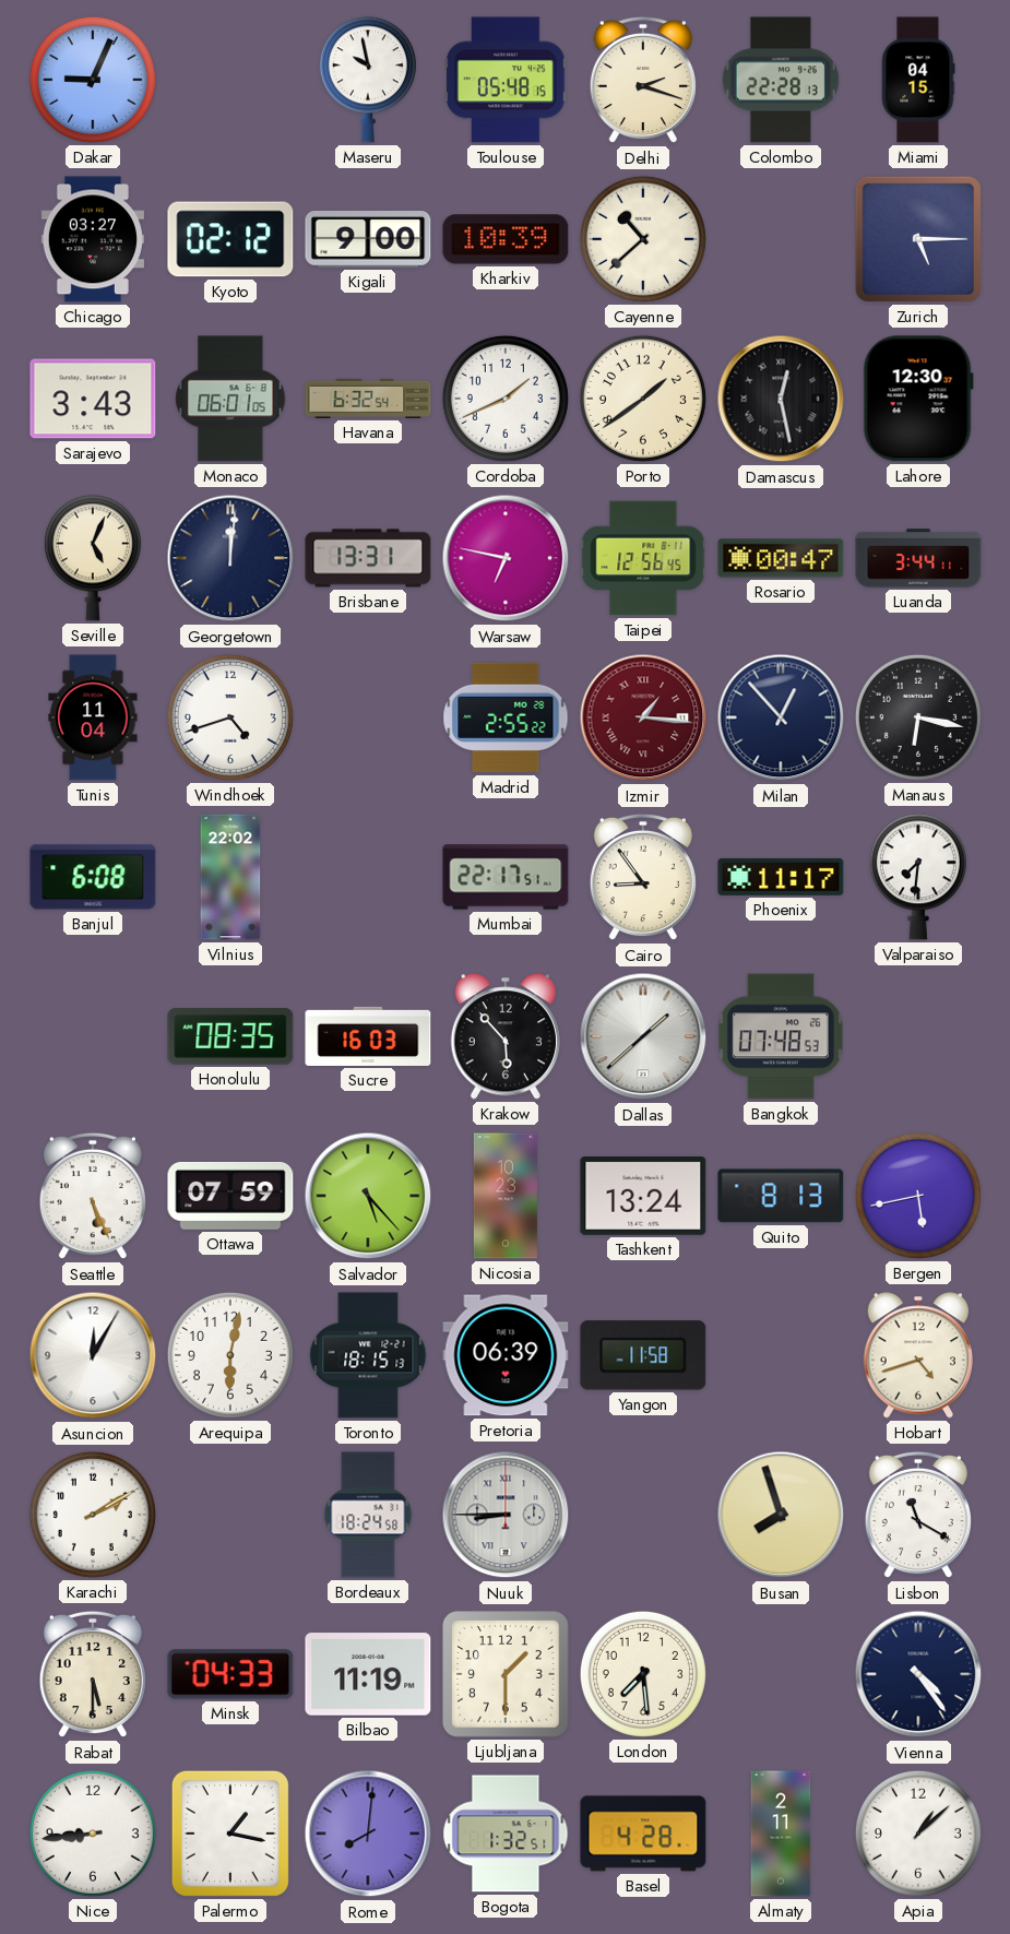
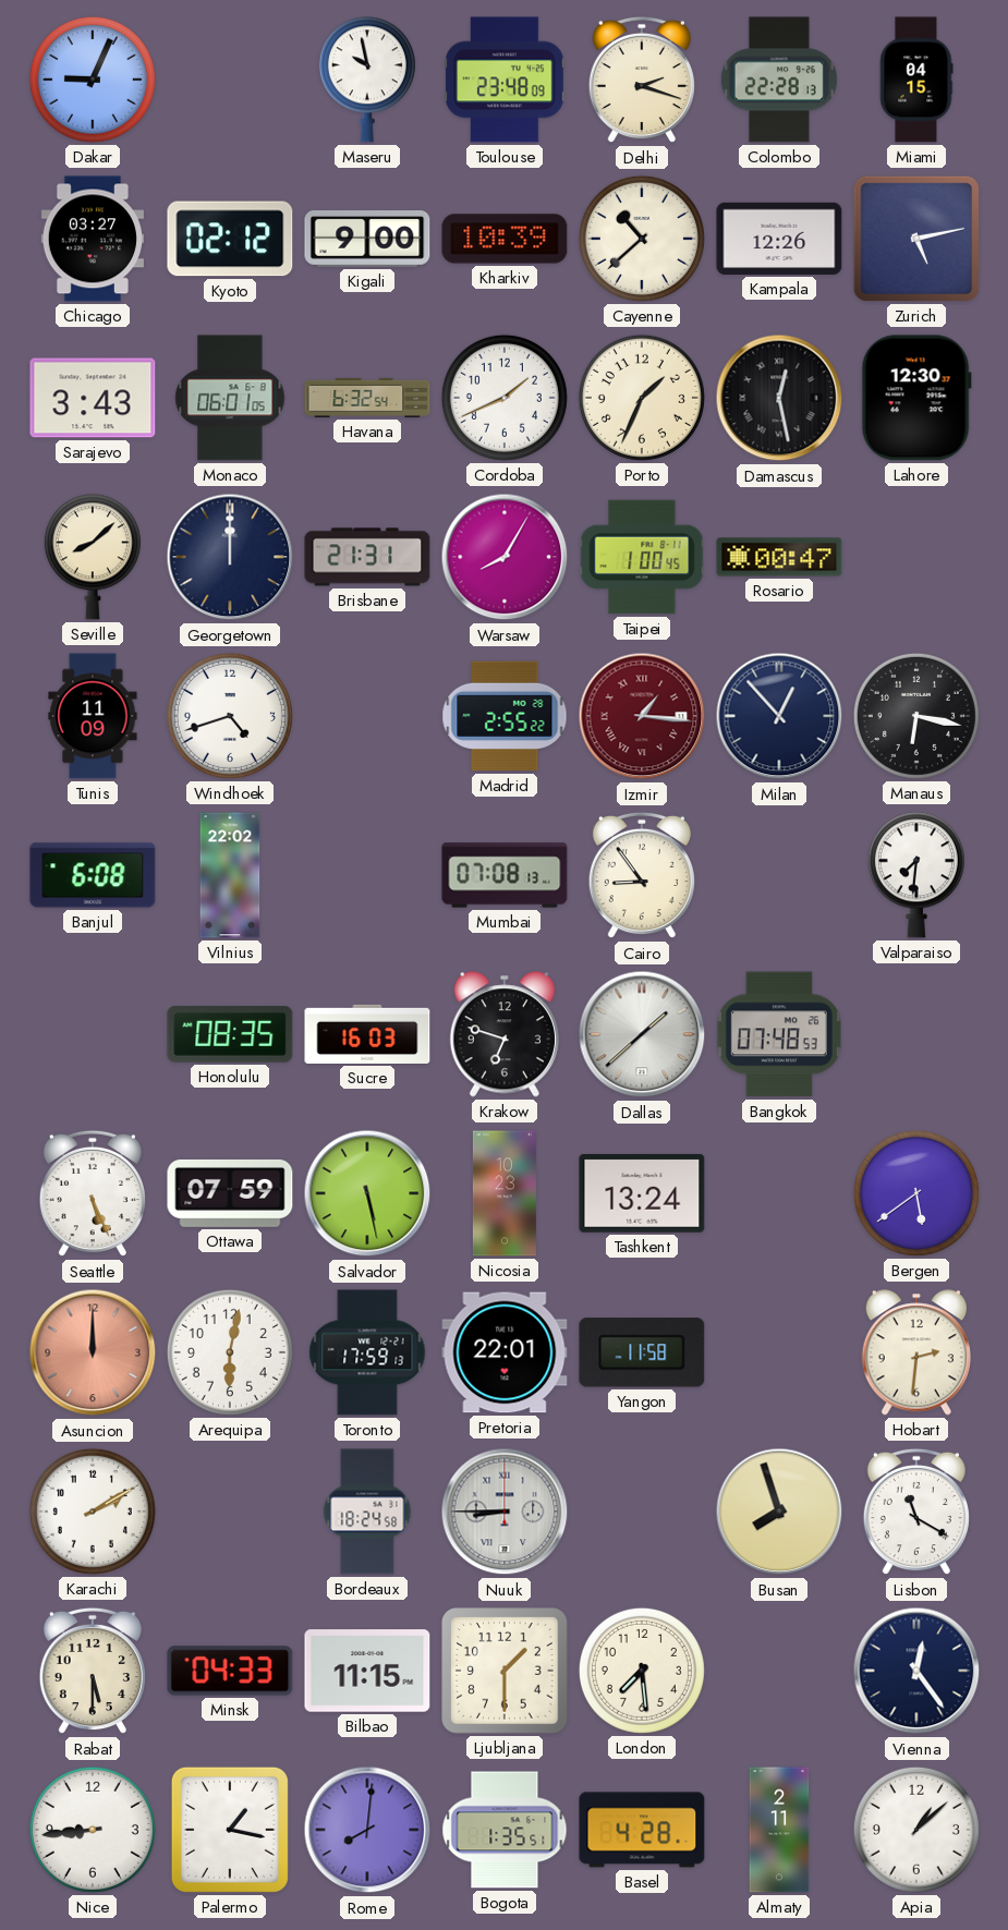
Toulouse: 05:48 -> 23:48 (505, 80)
Kampala: none -> 12:26 (779, 239)
Zurich: 5:15 -> 5:13 (916, 239)
Porto: 1:39 -> 1:34 (642, 398)
Seville: 5:04 -> 8:08 (93, 557)
Georgetown: 12:01 -> 12:00 (230, 557)
Brisbane: 13:31 -> 21:31 (367, 557)
Warsaw: 6:47 -> 8:05 (505, 557)
Taipei: 12:56 -> 1:00 (642, 557)
Luanda: 3:44 -> none (918, 558)
Tunis: 11:04 -> 11:09 (93, 716)
Mumbai: 22:17 -> 07:08 (505, 875)
Phoenix: 11:17 -> none (781, 877)
Krakow: 5:53 -> 6:48 (505, 1034)
Salvador: 5:23 -> 5:28 (367, 1193)
Quito: 8:13 -> none (781, 1196)
Bergen: 5:43 -> 5:39 (916, 1193)
Asuncion: 12:05 -> 12:00 (93, 1352)
Asuncion dial: white -> salmon (93, 1352)
Toronto: 18:15 -> 17:59 (367, 1352)
Pretoria: 06:39 -> 22:01 (505, 1352)
Hobart: 4:42 -> 2:31 (916, 1352)
Bilbao: 11:19 -> 11:15 (367, 1671)
Vienna: 4:24 -> 12:24 (916, 1671)
Bogota: 1:32 -> 1:35 (505, 1830)
